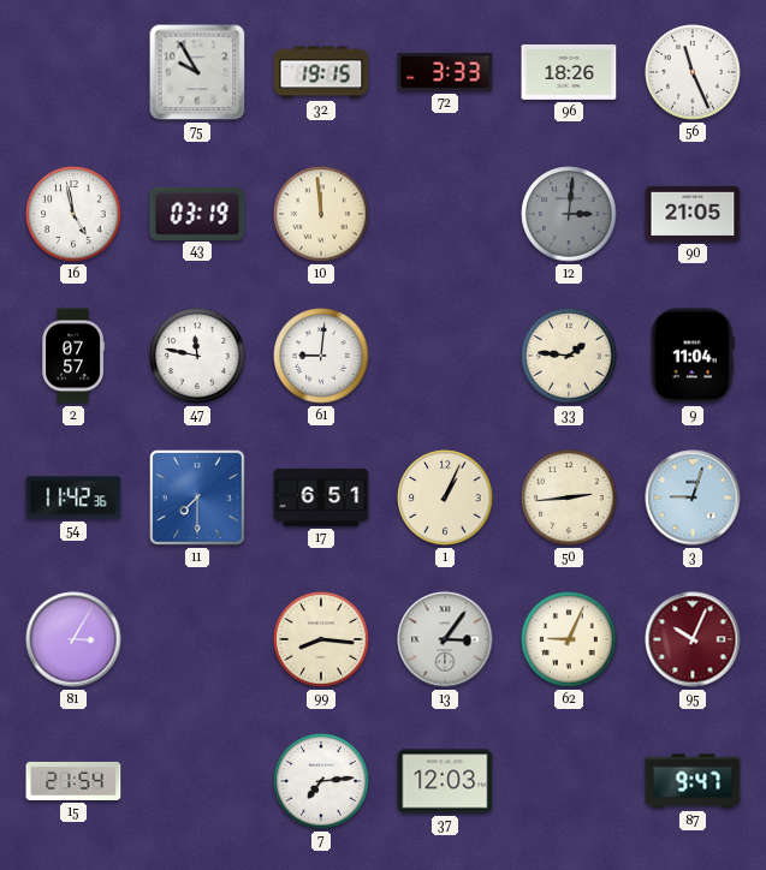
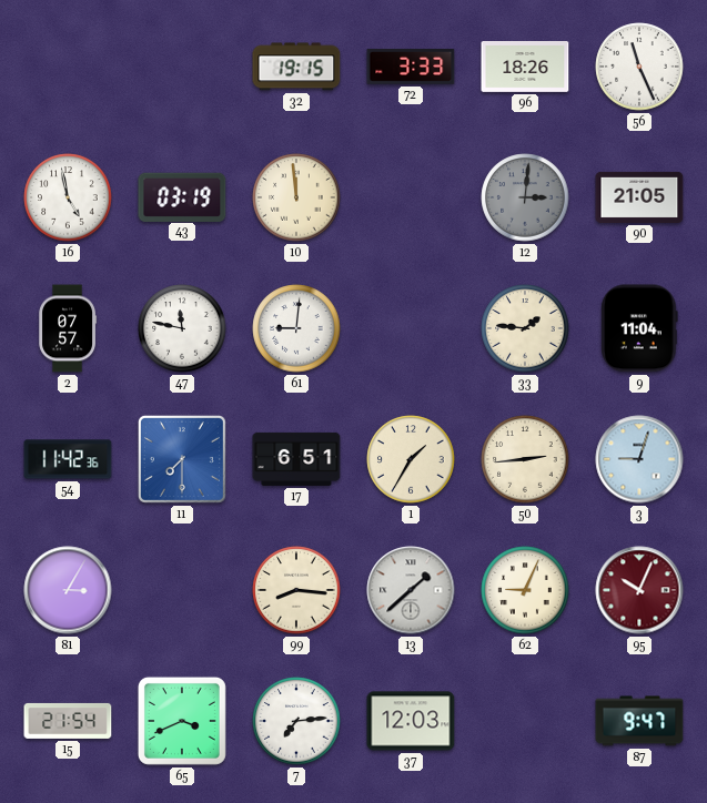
75: 9:55 -> none (197, 72)
1: 1:04 -> 1:35 (411, 459)
13: 3:06 -> 1:38 (411, 590)
65: none -> 3:41 (182, 721)
